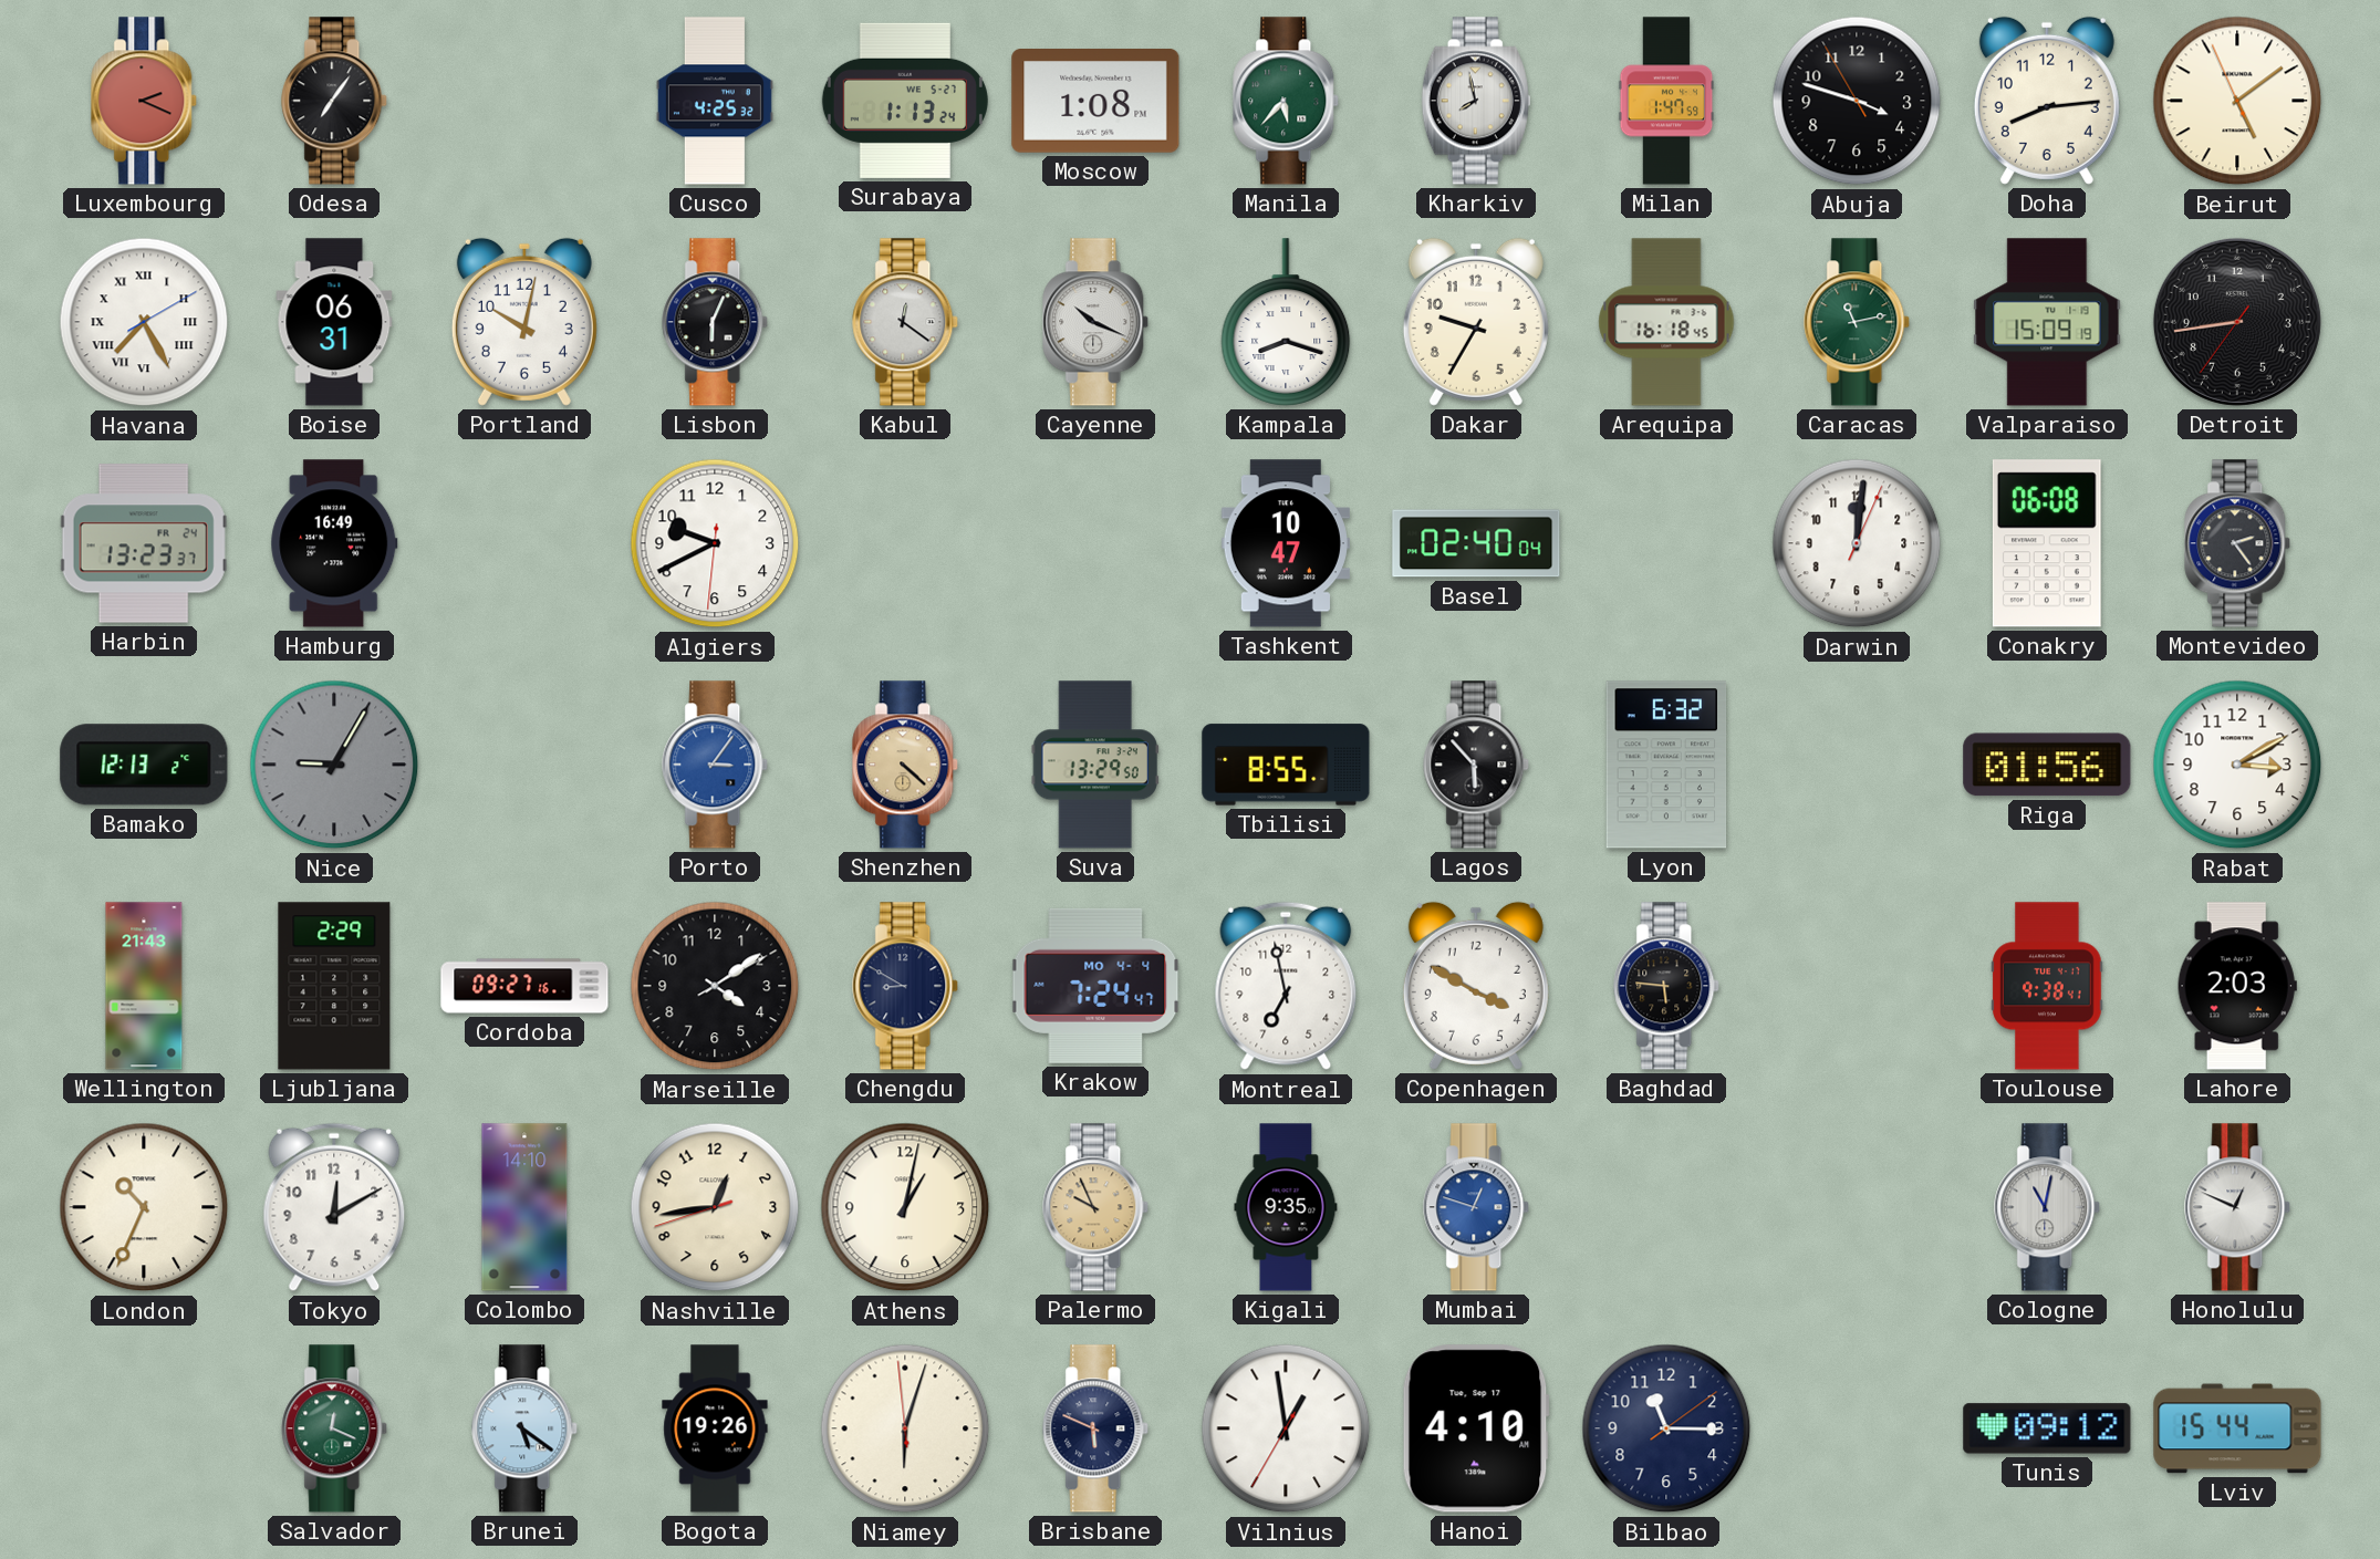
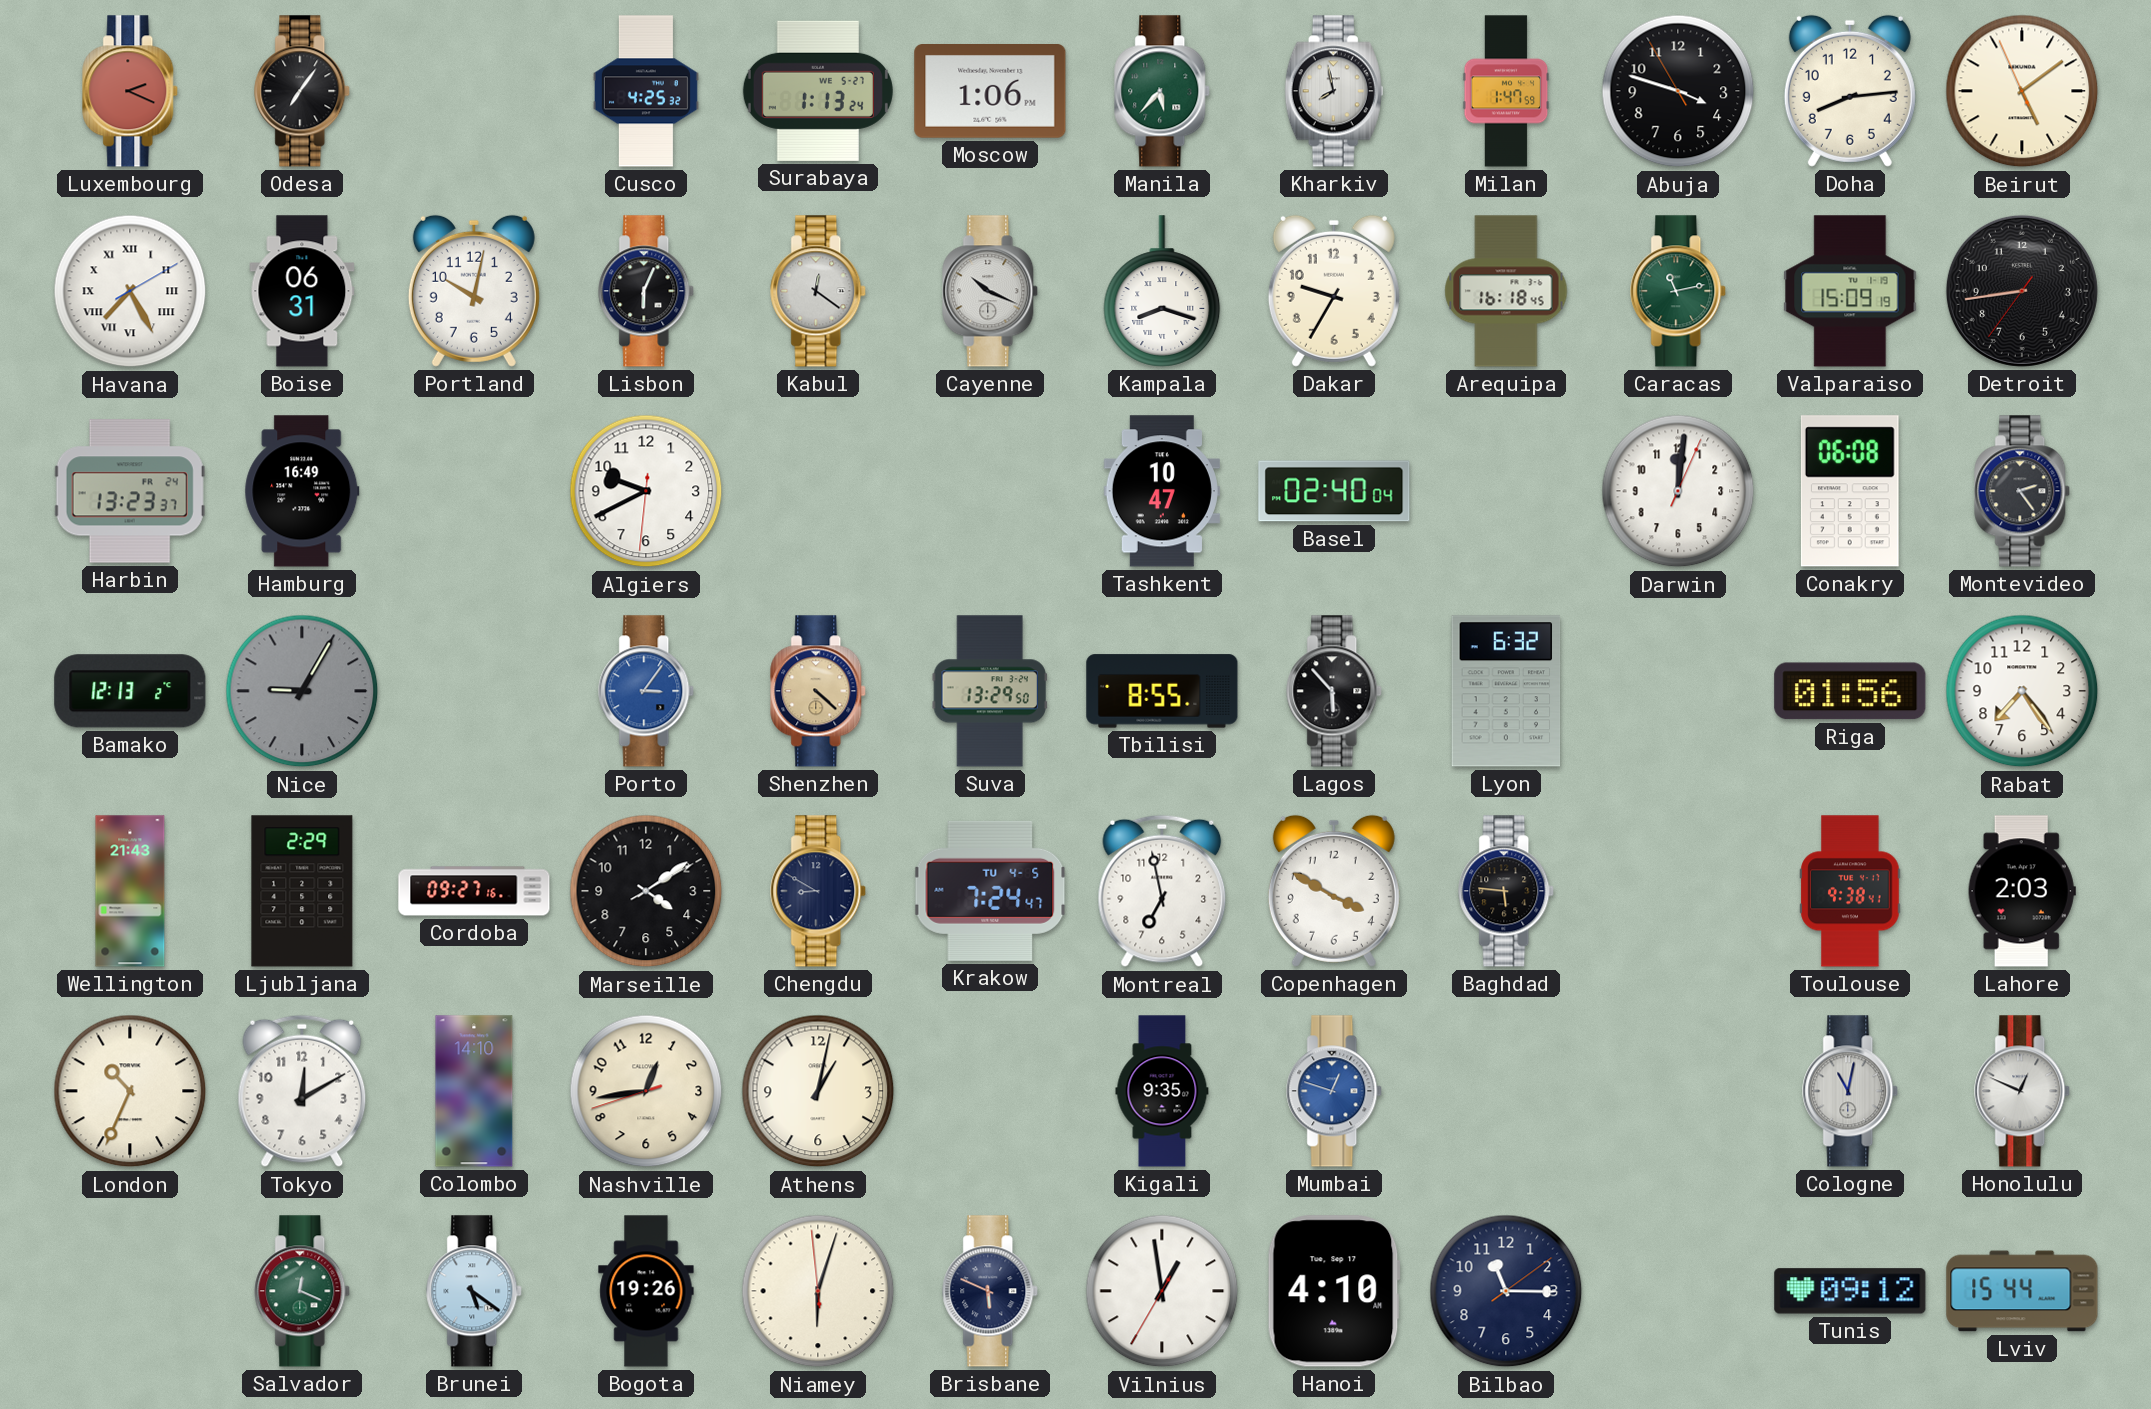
Moscow: 1:08 -> 1:06 (990, 92)
Rabat: 3:10 -> 7:24 (2022, 691)
Krakow date: MO 4-4 -> TU 4-5 (990, 891)
Palermo: 9:56 -> none (1097, 1207)
